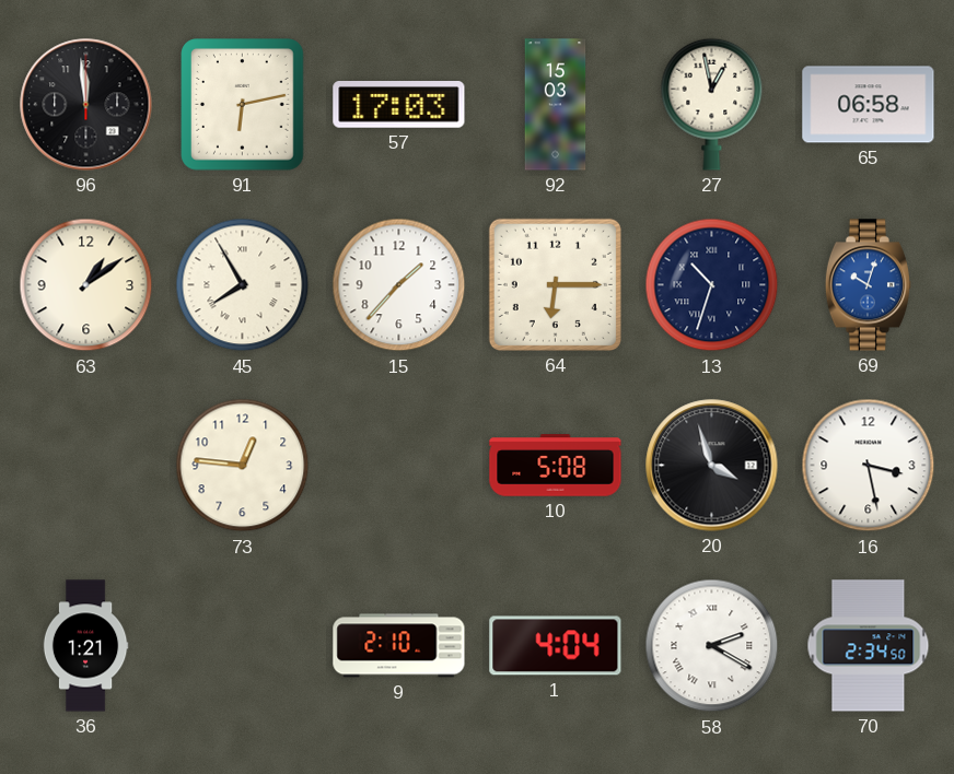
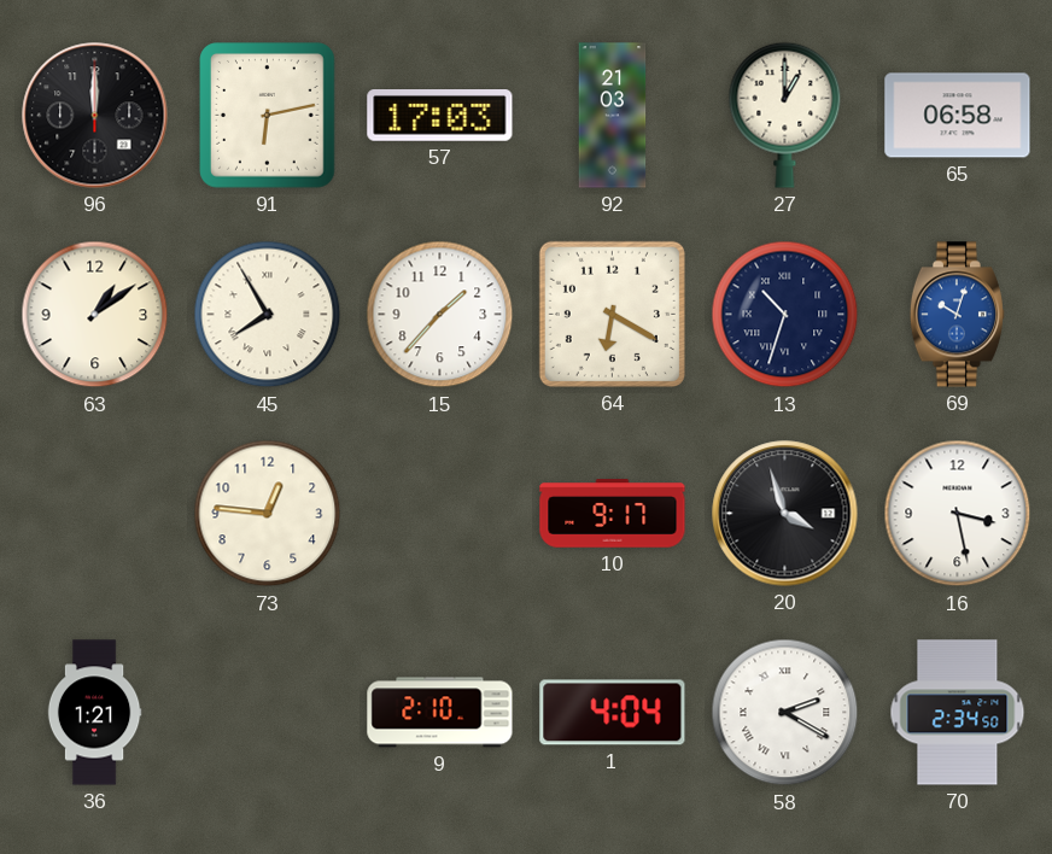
96: 11:59 -> 12:00 (95, 116)
92: 15:03 -> 21:03 (613, 116)
27: 12:58 -> 1:00 (785, 115)
64: 6:15 -> 6:20 (612, 314)
10: 5:08 -> 9:17 (613, 514)
